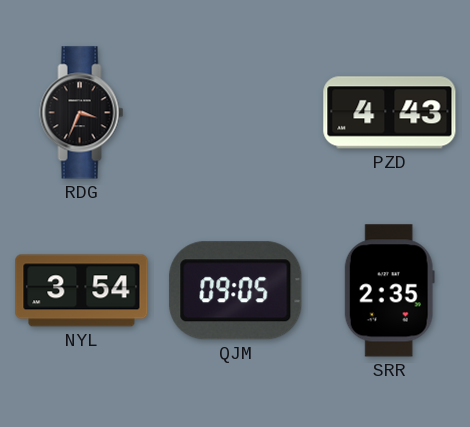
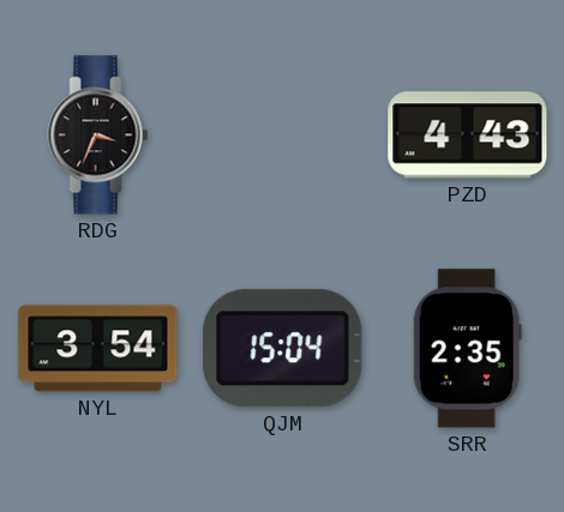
QJM: 09:05 -> 15:04 (283, 349)
